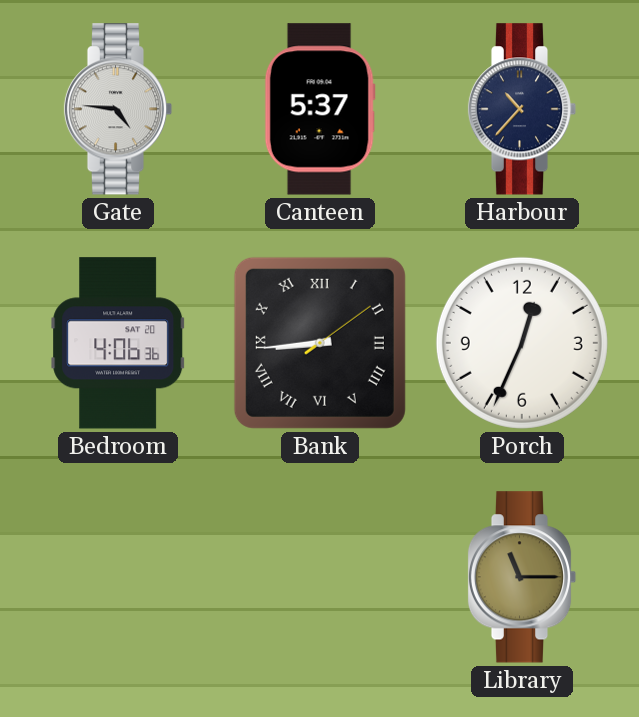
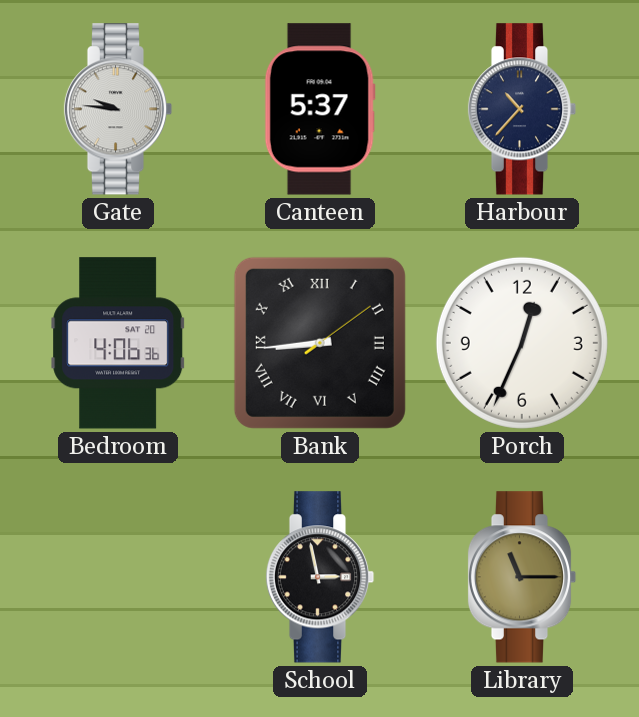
Gate: 4:46 -> 9:46 (118, 109)
School: none -> 2:58 (320, 577)
